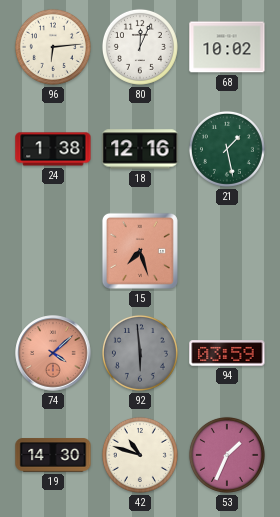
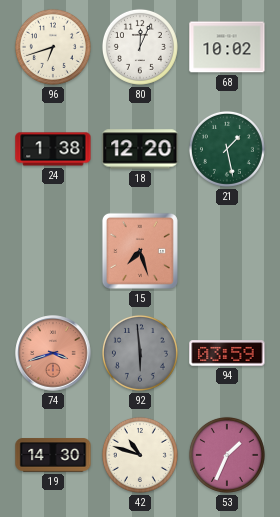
96: 6:14 -> 6:42 (53, 47)
18: 12:16 -> 12:20 (140, 149)
74: 4:08 -> 3:42 (53, 353)
